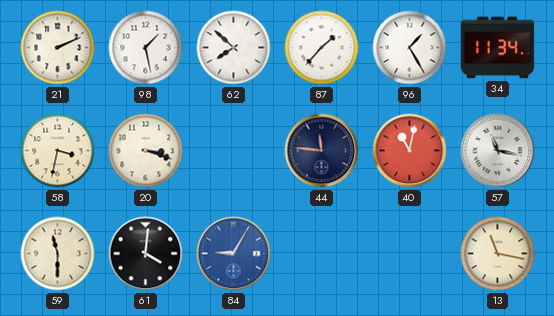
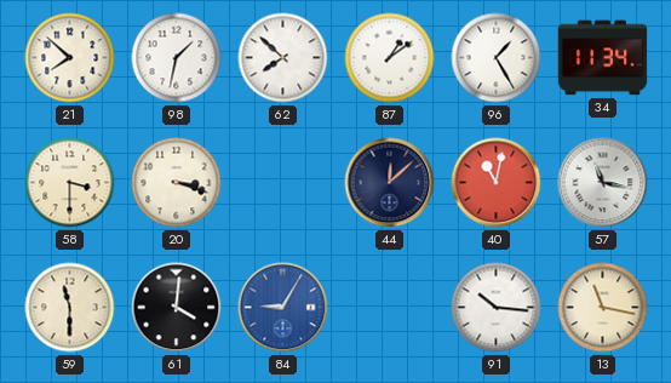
21: 2:11 -> 7:52 (70, 58)
98: 1:28 -> 1:32 (177, 58)
87: 1:37 -> 1:09 (390, 58)
58: 3:32 -> 3:30 (70, 183)
44: 11:46 -> 12:08 (390, 183)
91: none -> 10:16 (497, 308)
